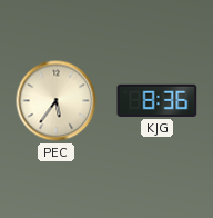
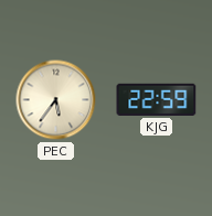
KJG: 8:36 -> 22:59 (157, 99)
